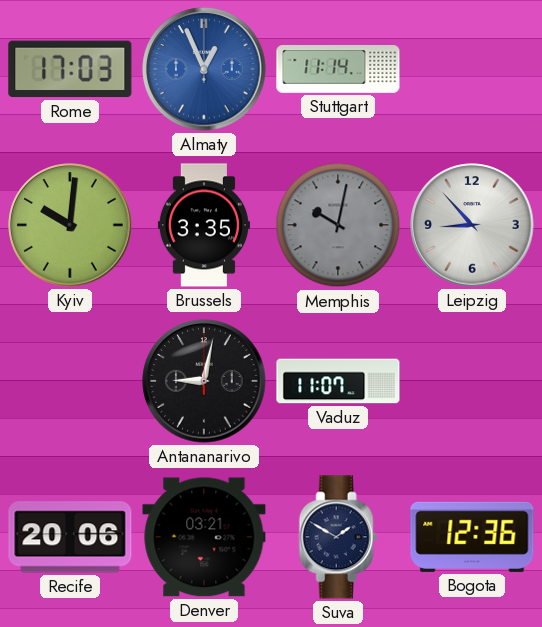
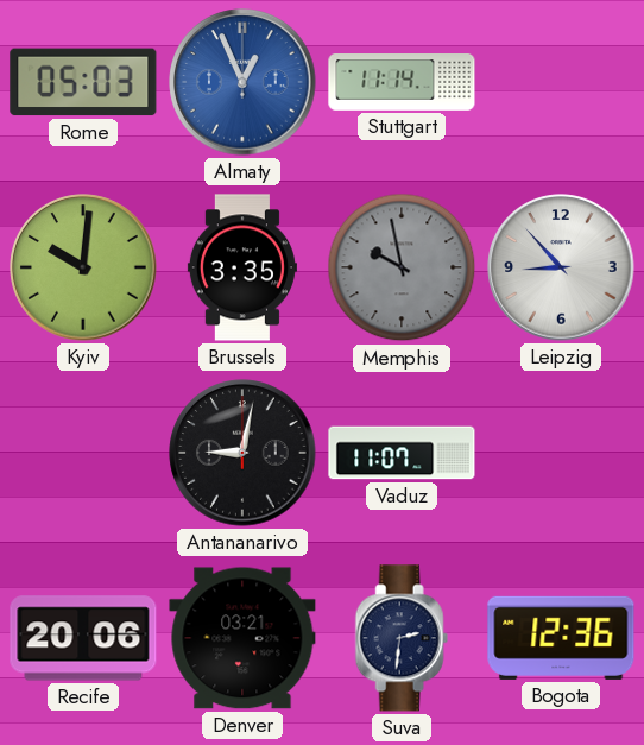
Rome: 17:03 -> 05:03 (83, 82)
Memphis: 10:02 -> 9:58 (402, 267)
Suva: 1:50 -> 2:31 (402, 638)
